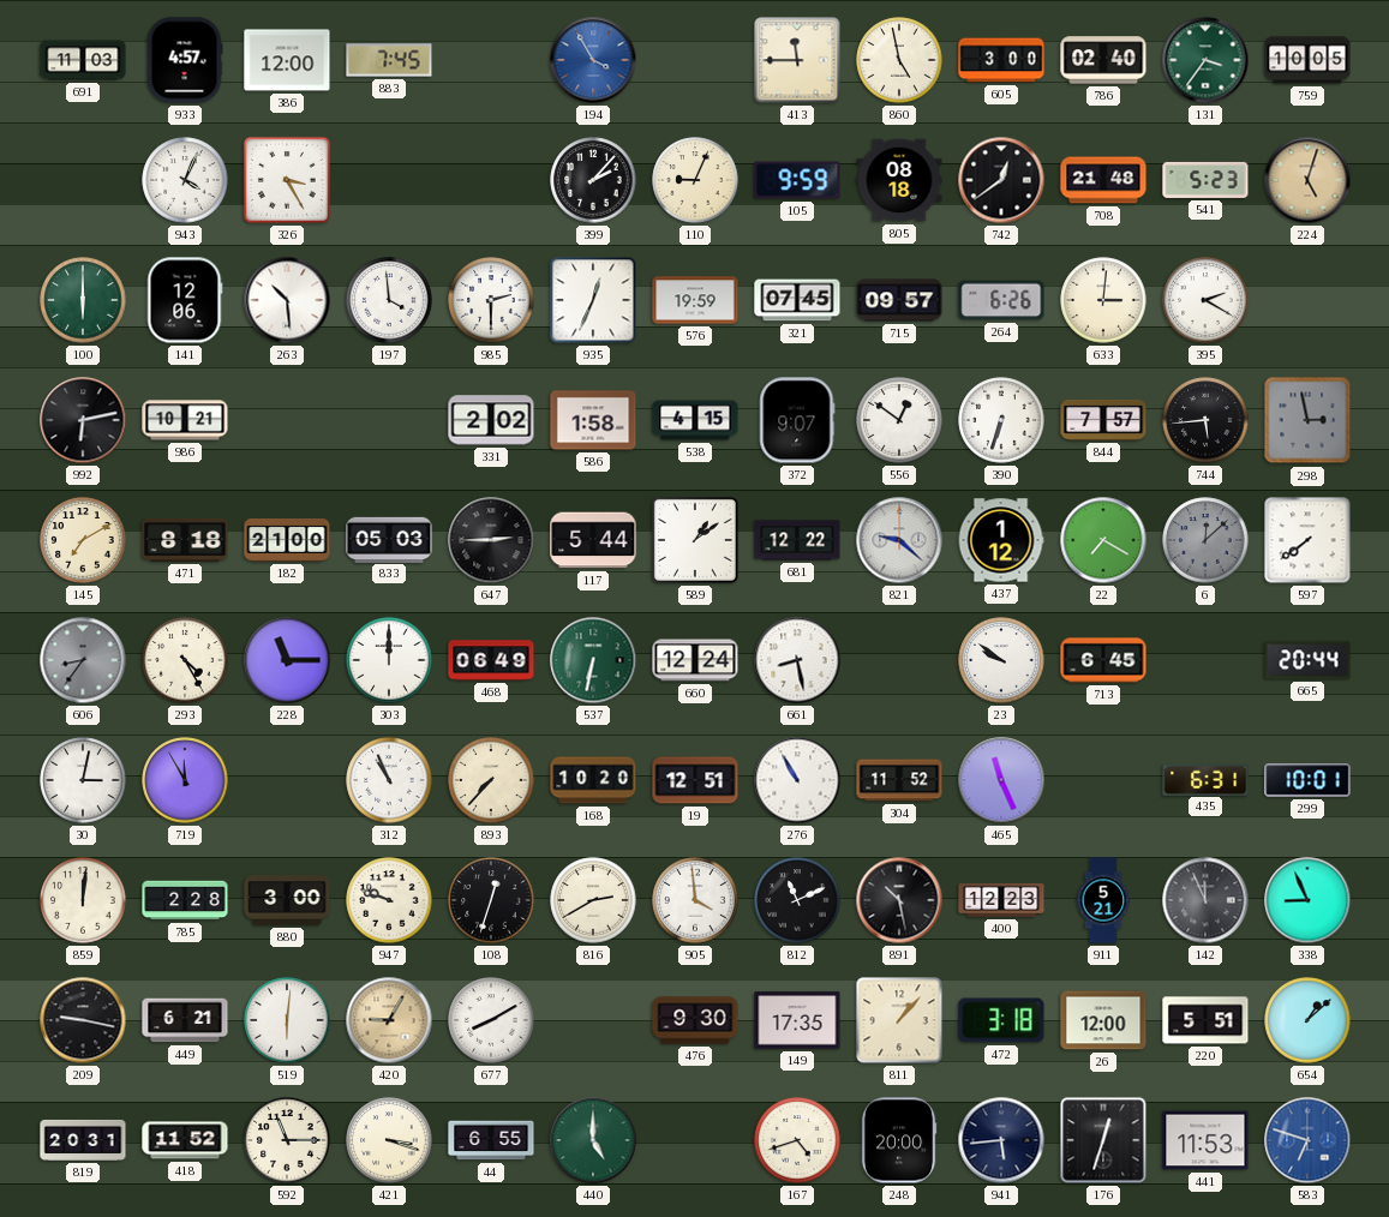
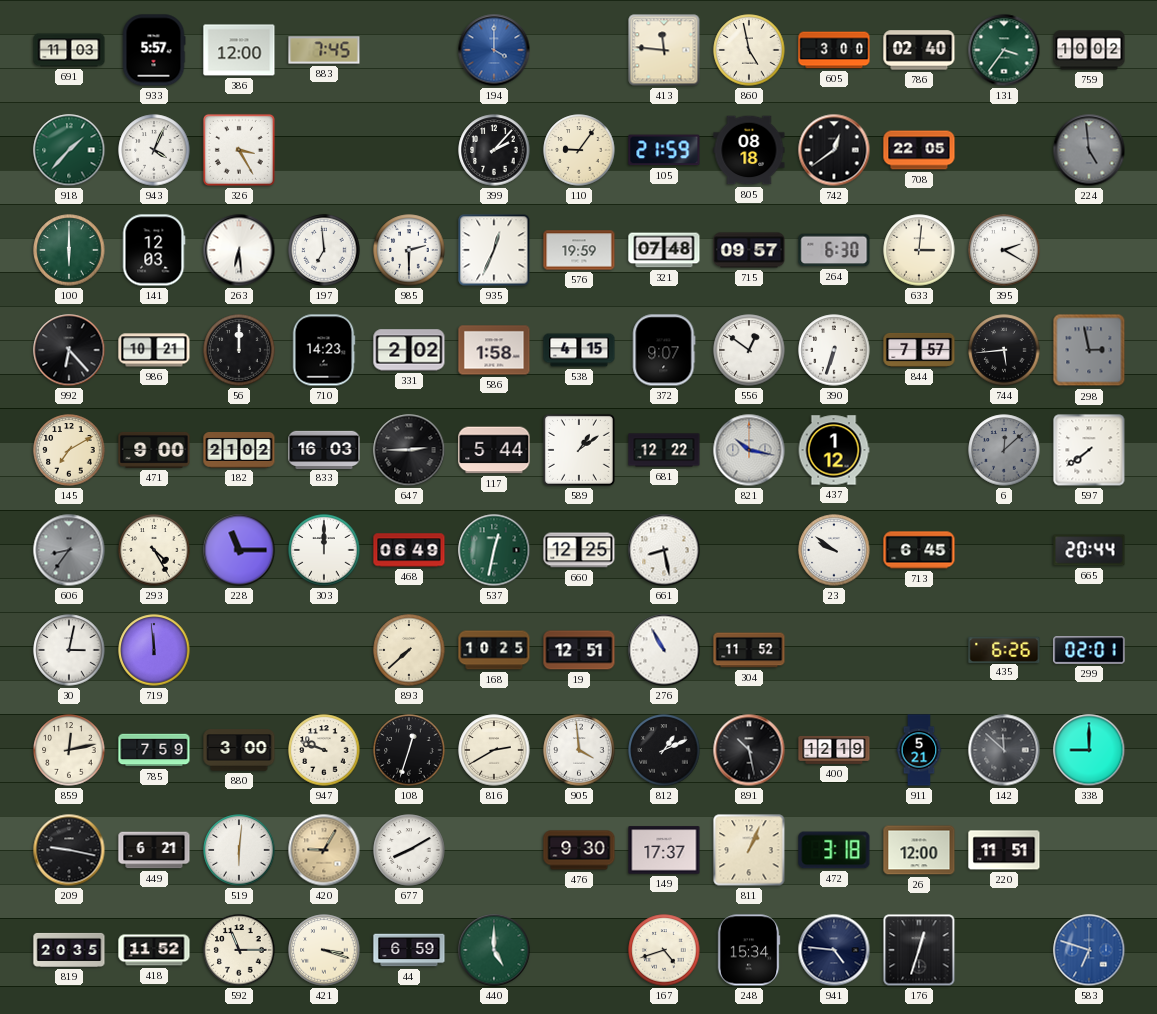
933: 4:57 -> 5:57 (154, 50)
194: 3:55 -> 4:00 (494, 50)
413: 11:45 -> 11:46 (664, 50)
759: 10:05 -> 10:02 (1089, 50)
918: none -> 1:37 (69, 150)
110: 9:04 -> 9:06 (579, 150)
105: 9:59 -> 21:59 (664, 150)
708: 21:48 -> 22:05 (919, 150)
541: 5:23 -> none (1205, 180)
224: 5:03 -> 4:59 (1089, 150)
224 dial: champagne -> grey (1089, 150)
141: 12:06 -> 12:03 (154, 250)
263: 10:29 -> 6:29 (239, 250)
197: 3:59 -> 6:59 (324, 250)
321: 07:45 -> 07:48 (664, 250)
264: 6:26 -> 6:30 (834, 250)
992: 6:13 -> 6:23 (69, 350)
56: none -> 12:00 (239, 350)
710: none -> 14:23 (324, 350)
471: 8:18 -> 9:00 (154, 450)
182: 21:00 -> 21:02 (239, 451)
833: 05:03 -> 16:03 (324, 449)
821: 9:22 -> 10:17 (749, 450)
22: 7:20 -> none (1103, 540)
537: 6:32 -> 12:32 (494, 550)
660: 12:24 -> 12:25 (579, 550)
719: 11:55 -> 11:59 (154, 650)
312: 10:56 -> none (389, 780)
893: 7:37 -> 7:38 (409, 650)
168: 10:20 -> 10:25 (494, 650)
465: 11:26 -> none (1001, 780)
435: 6:31 -> 6:26 (1004, 649)
299: 10:01 -> 02:01 (1089, 650)
859: 12:01 -> 12:13 (69, 750)
785: 2:28 -> 7:59 (154, 750)
812: 11:11 -> 1:11 (664, 750)
400: 12:23 -> 12:19 (834, 750)
142: 11:56 -> 11:52 (1004, 750)
338: 8:56 -> 9:00 (1089, 750)
149: 17:35 -> 17:37 (664, 850)
811: 1:07 -> 1:04 (749, 850)
220: 5:51 -> 11:51 (1004, 850)
654: 1:08 -> none (1307, 1020)
819: 20:31 -> 20:35 (69, 950)
44: 6:55 -> 6:59 (409, 950)
248: 20:00 -> 15:34 (749, 950)
941: 5:44 -> 4:46 (834, 950)
441: 11:53 -> none (1205, 1140)
